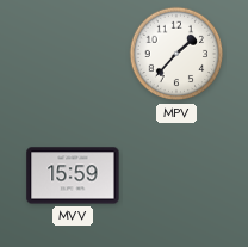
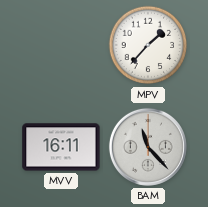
MVV: 15:59 -> 16:11 (61, 147)
BAM: none -> 11:23 (148, 147)
